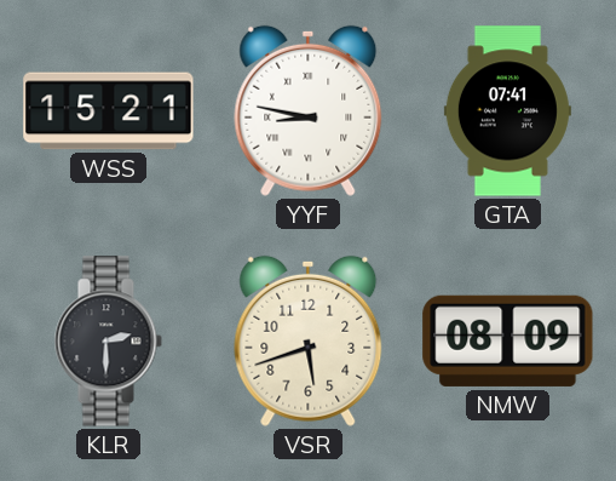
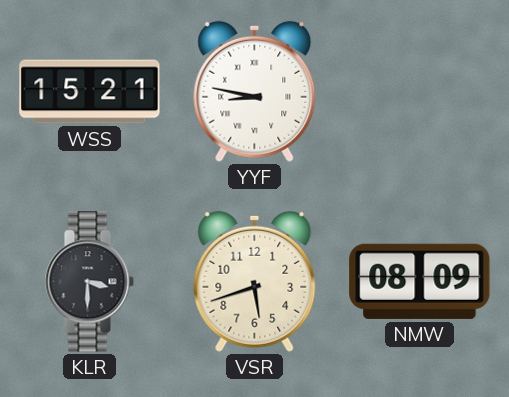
GTA: 07:41 -> none (507, 111)
KLR: 2:30 -> 3:30 (89, 282)
